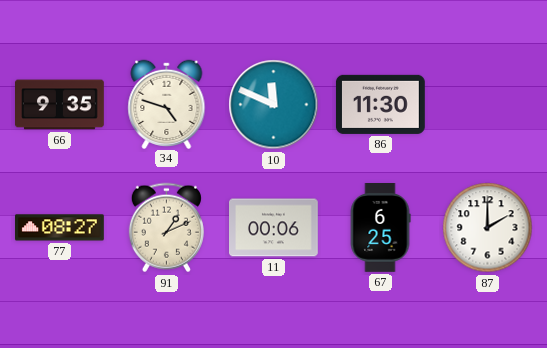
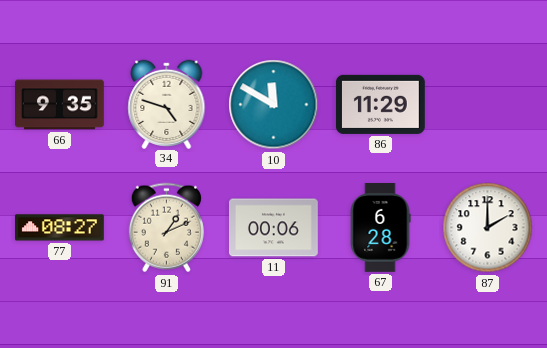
10: 11:49 -> 11:50 (274, 105)
86: 11:30 -> 11:29 (381, 104)
67: 6:25 -> 6:28 (380, 228)
